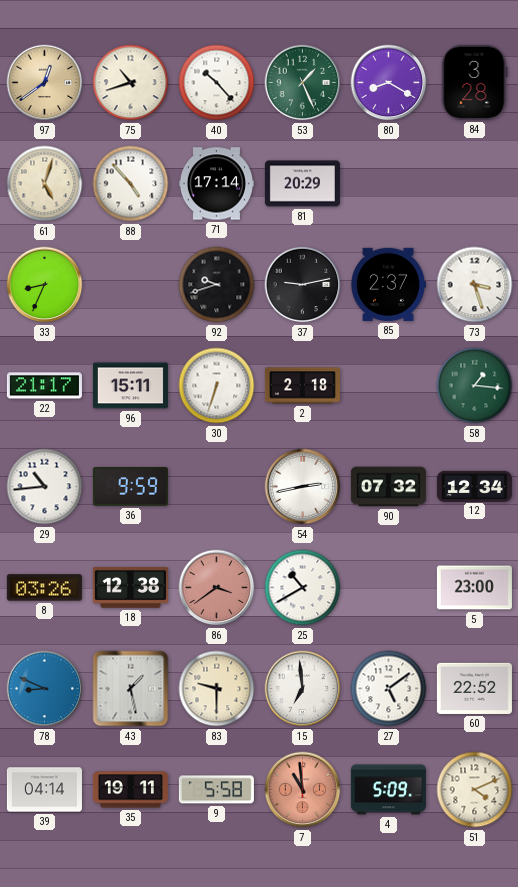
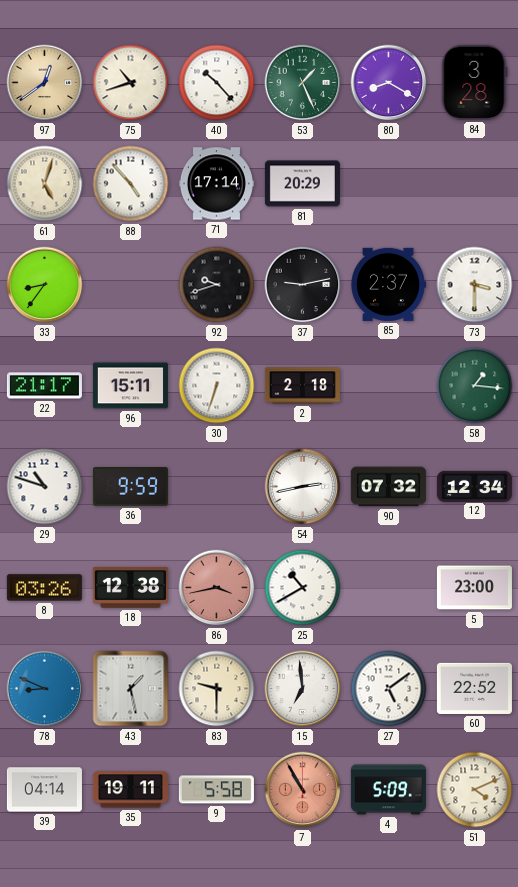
33: 8:34 -> 8:36 (45, 285)
73: 3:27 -> 3:30 (475, 285)
29: 10:44 -> 10:48 (45, 487)
86: 3:39 -> 3:43 (217, 588)
7: 10:59 -> 10:55 (303, 790)
